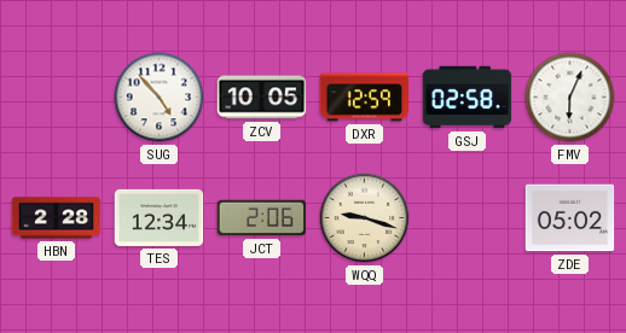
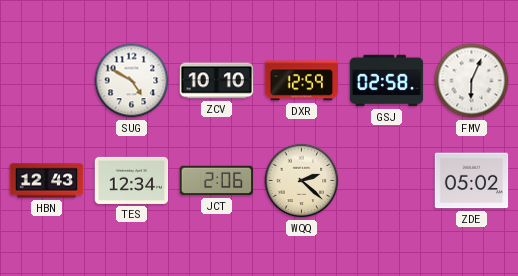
SUG: 4:53 -> 4:50 (132, 81)
ZCV: 10:05 -> 10:10 (217, 81)
HBN: 2:28 -> 12:43 (47, 181)
WQQ: 9:18 -> 2:22 (302, 181)
